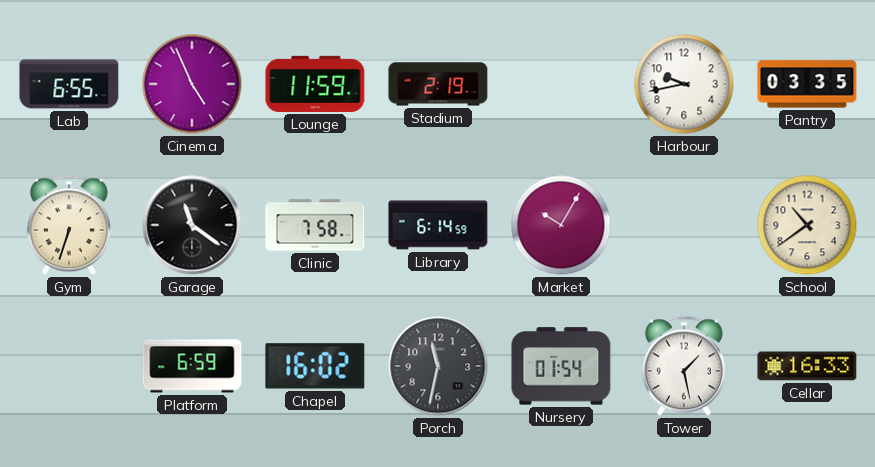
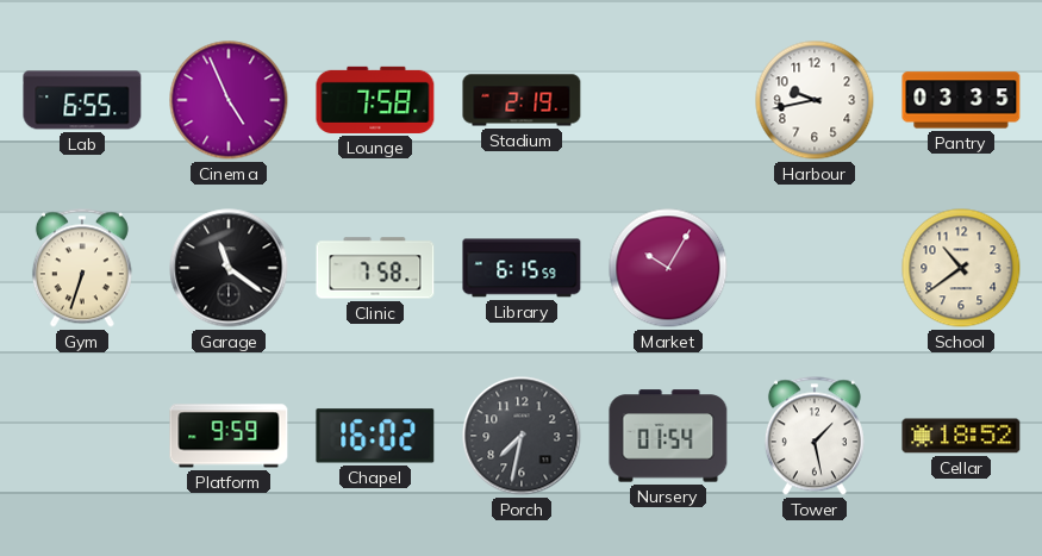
Lounge: 11:59 -> 7:58 (375, 100)
Library: 6:14 -> 6:15 (522, 268)
Platform: 6:59 -> 9:59 (229, 436)
Porch: 11:32 -> 7:32 (522, 436)
Cellar: 16:33 -> 18:52 (961, 436)
